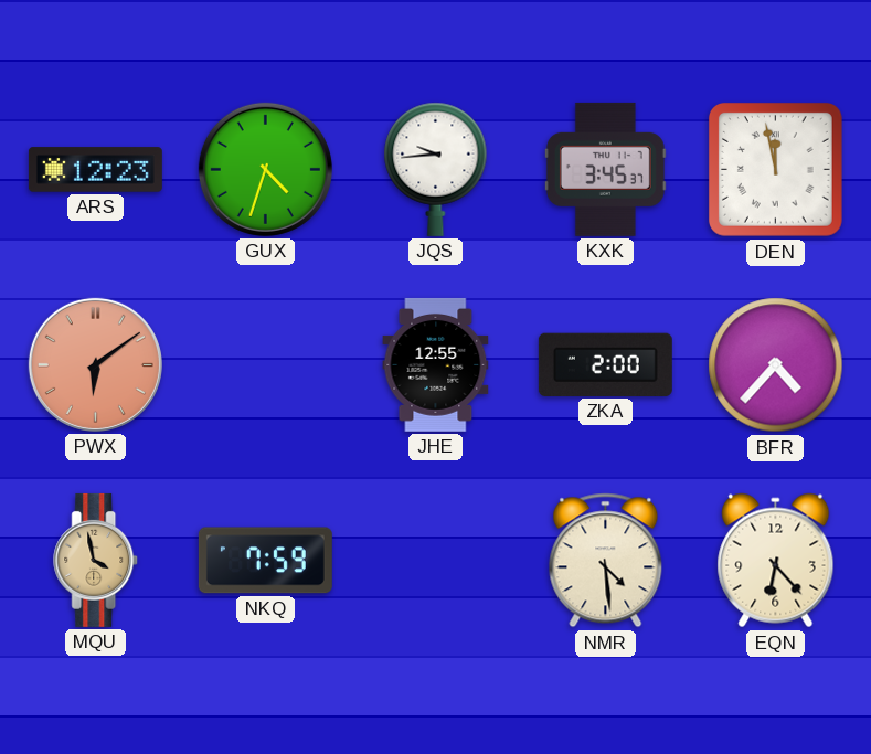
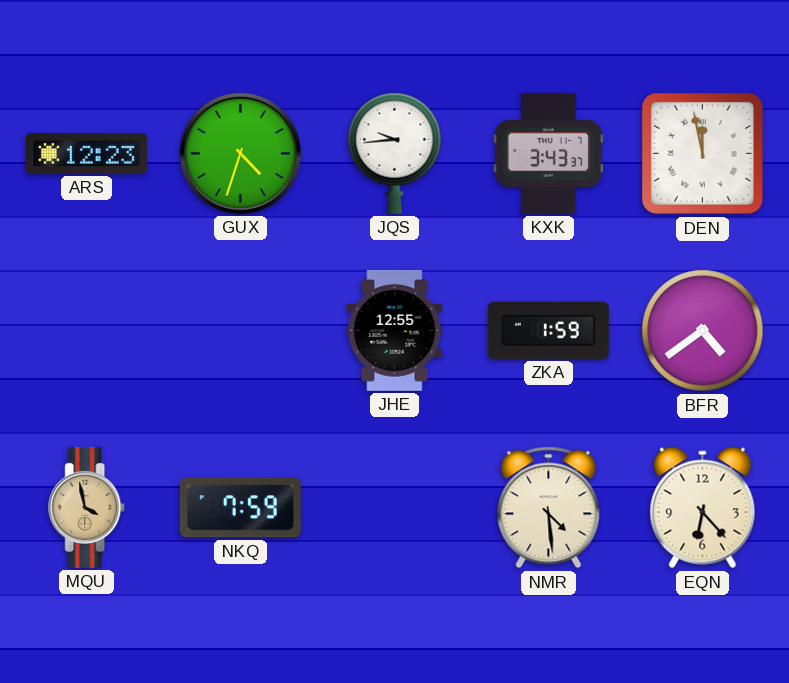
KXK: 3:45 -> 3:43 (548, 153)
PWX: 6:09 -> none (95, 364)
ZKA: 2:00 -> 1:59 (548, 330)
BFR: 4:37 -> 4:39 (703, 331)
